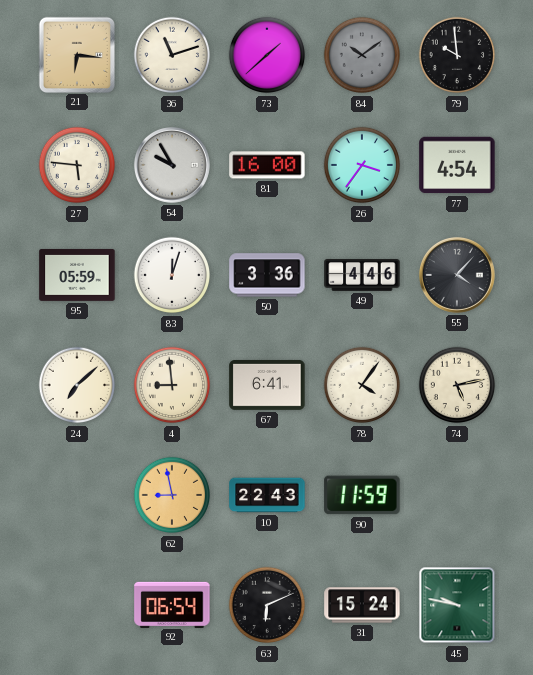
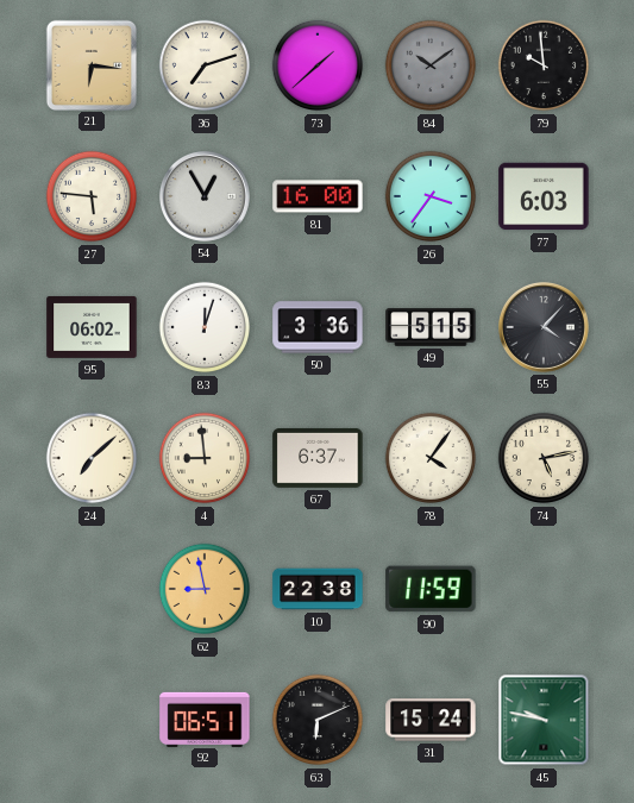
36: 11:12 -> 7:12 (205, 65)
54: 9:55 -> 12:55 (205, 196)
77: 4:54 -> 6:03 (544, 196)
95: 05:59 -> 06:02 (92, 327)
49: 4:46 -> 5:15 (431, 328)
67: 6:41 -> 6:37 (318, 458)
10: 22:43 -> 22:38 (318, 589)
92: 06:54 -> 06:51 (205, 719)
